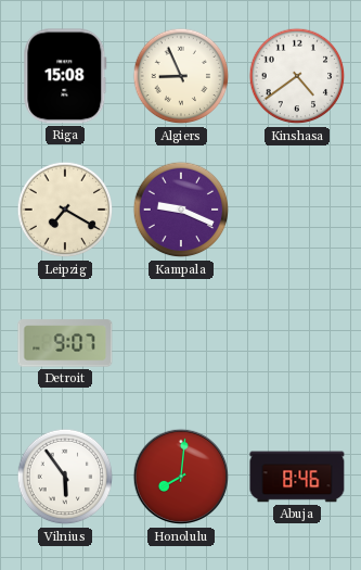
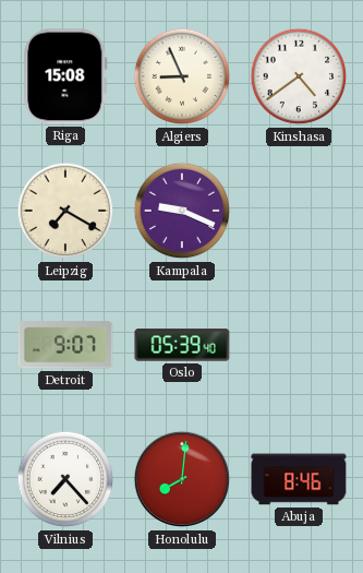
Oslo: none -> 05:39 (182, 345)
Vilnius: 5:54 -> 7:23 (65, 479)
